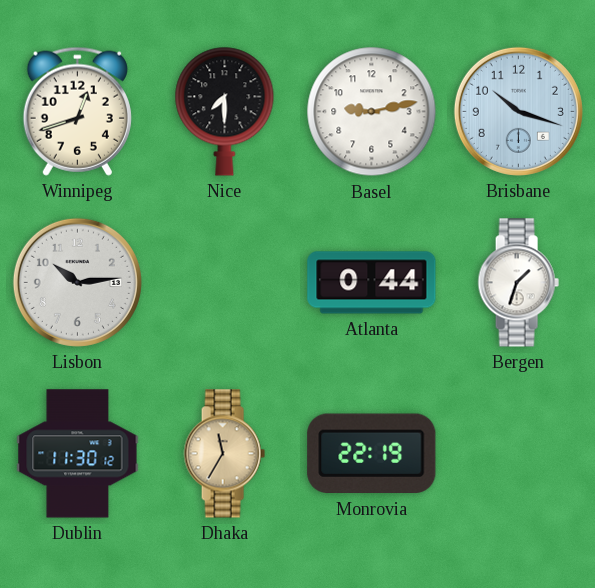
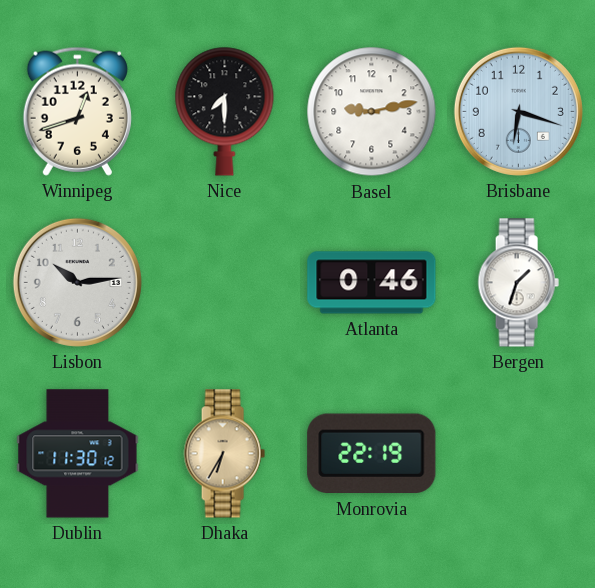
Brisbane: 10:18 -> 6:18 (518, 111)
Atlanta: 0:44 -> 0:46 (372, 283)
Dhaka: 11:35 -> 6:35 (224, 454)
